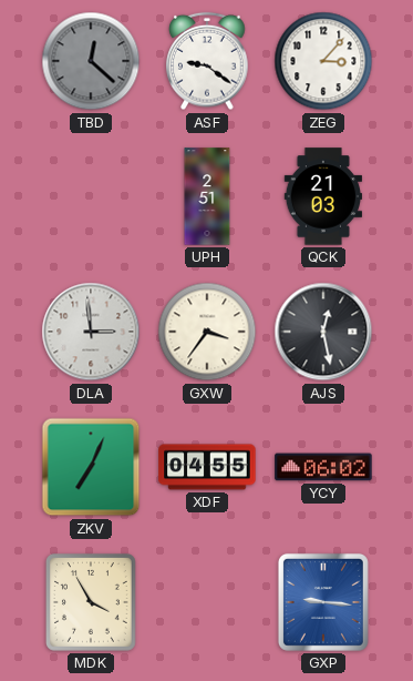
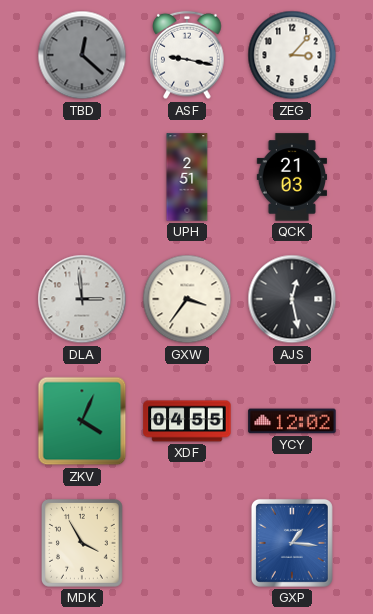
ASF: 9:21 -> 9:17 (187, 55)
ZKV: 7:04 -> 4:04 (82, 421)
YCY: 06:02 -> 12:02 (292, 421)
GXP: 9:16 -> 1:16 (292, 543)
